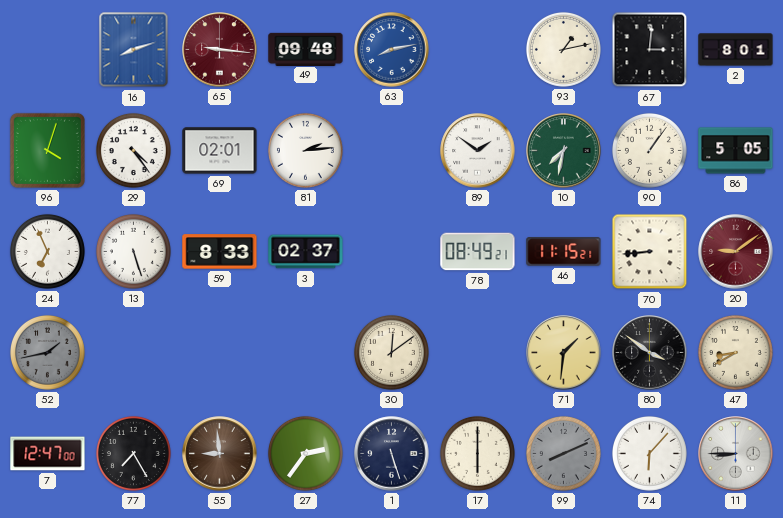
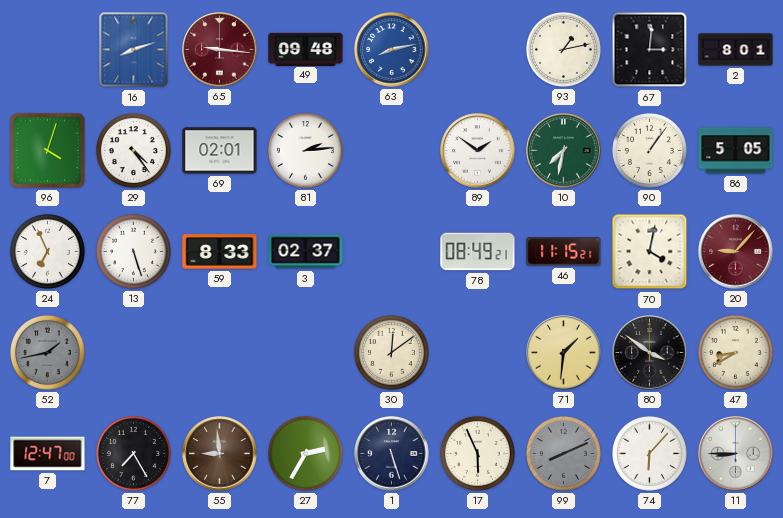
70: 8:44 -> 4:02 (650, 252)
20: 9:09 -> 9:07 (736, 252)
27: 2:36 -> 2:35 (305, 453)
17: 6:00 -> 5:56 (477, 453)
